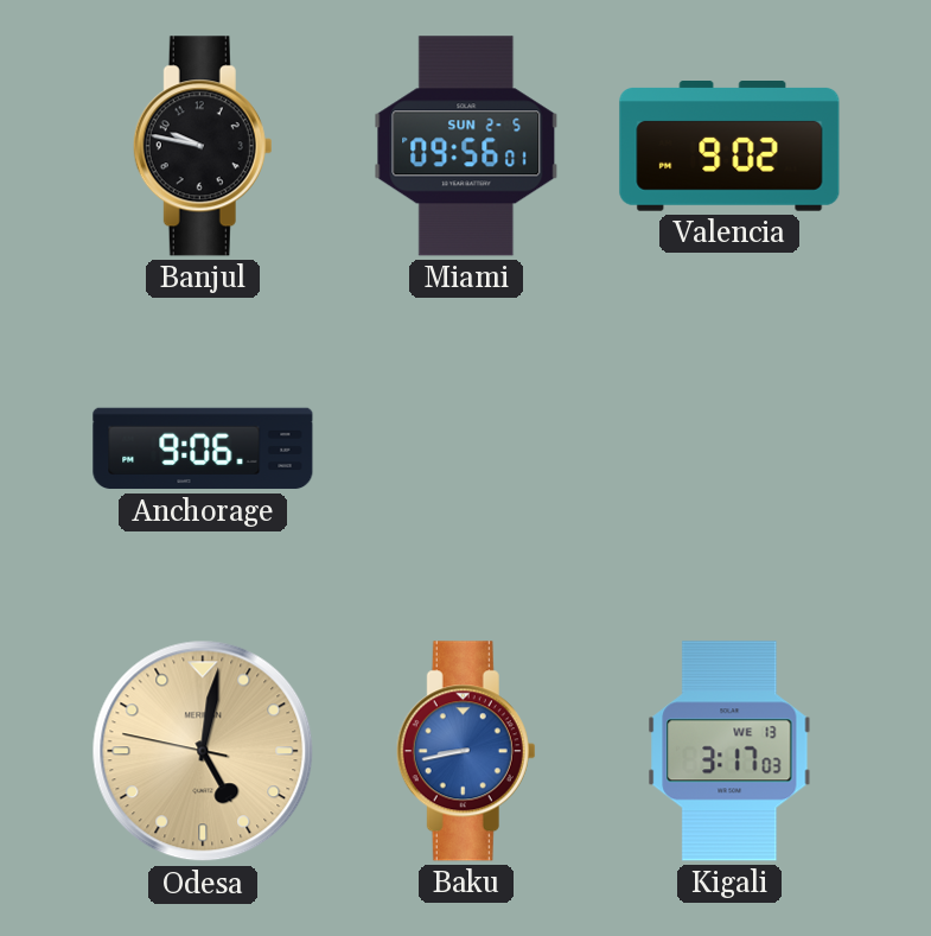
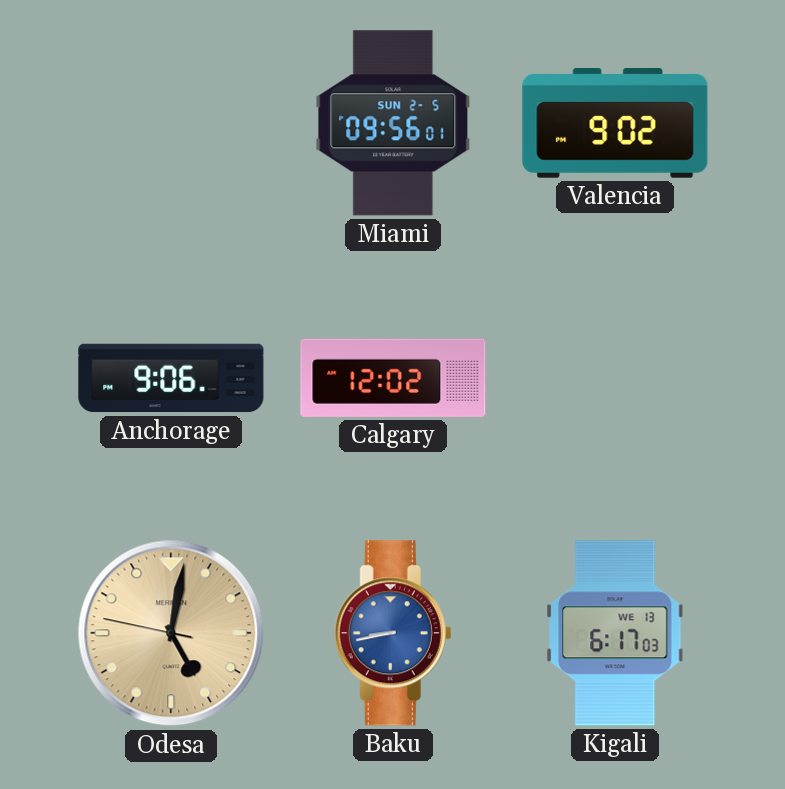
Banjul: 9:47 -> none (203, 146)
Calgary: none -> 12:02 (393, 378)
Kigali: 3:17 -> 6:17 (615, 633)
